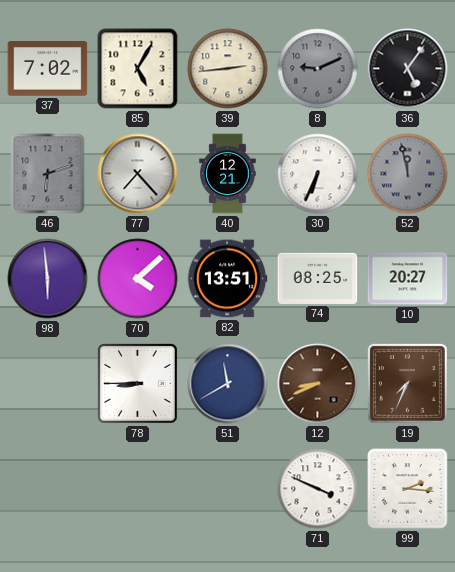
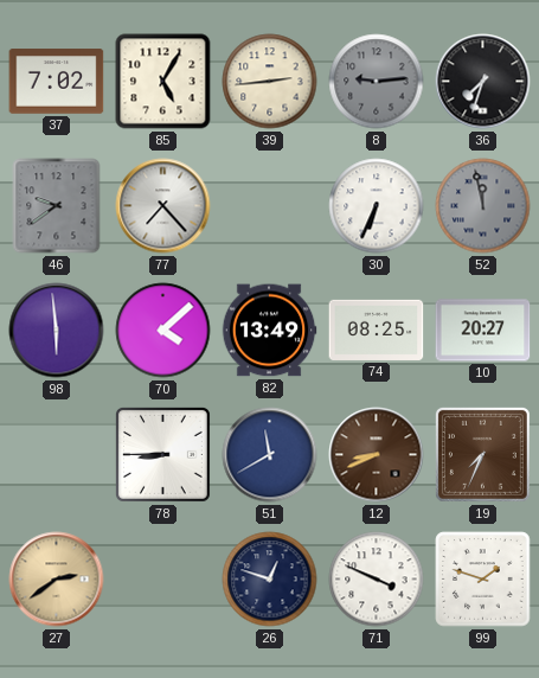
8: 9:11 -> 9:14 (377, 82)
36: 5:06 -> 7:33 (483, 82)
46: 6:12 -> 9:39 (57, 206)
40: 12:21 -> none (228, 174)
82: 13:51 -> 13:49 (269, 331)
27: none -> 2:39 (57, 580)
26: none -> 12:48 (270, 580)
99: 2:16 -> 1:48 (483, 580)
